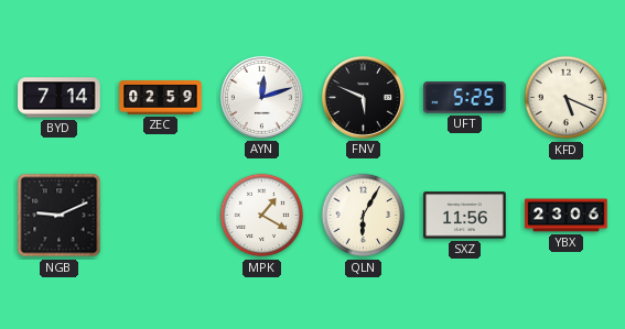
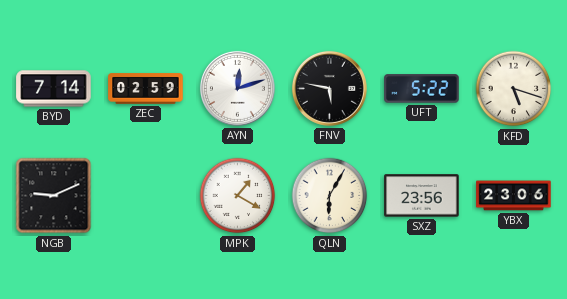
FNV: 5:49 -> 5:47 (329, 88)
UFT: 5:25 -> 5:22 (422, 89)
KFD: 5:19 -> 5:18 (514, 89)
SXZ: 11:56 -> 23:56 (422, 196)
